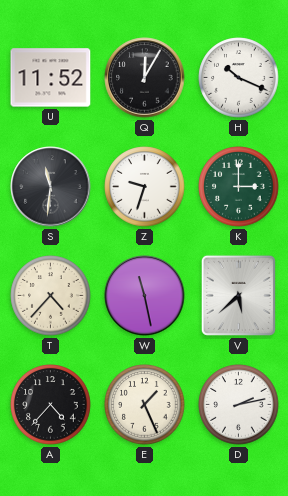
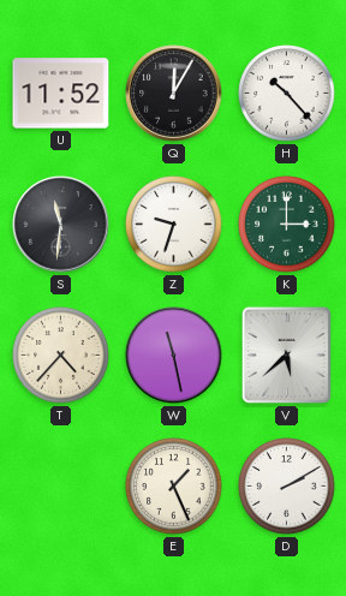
H: 10:19 -> 10:23 (287, 94)
A: 4:37 -> none (51, 405)
D: 2:13 -> 2:10 (287, 487)
